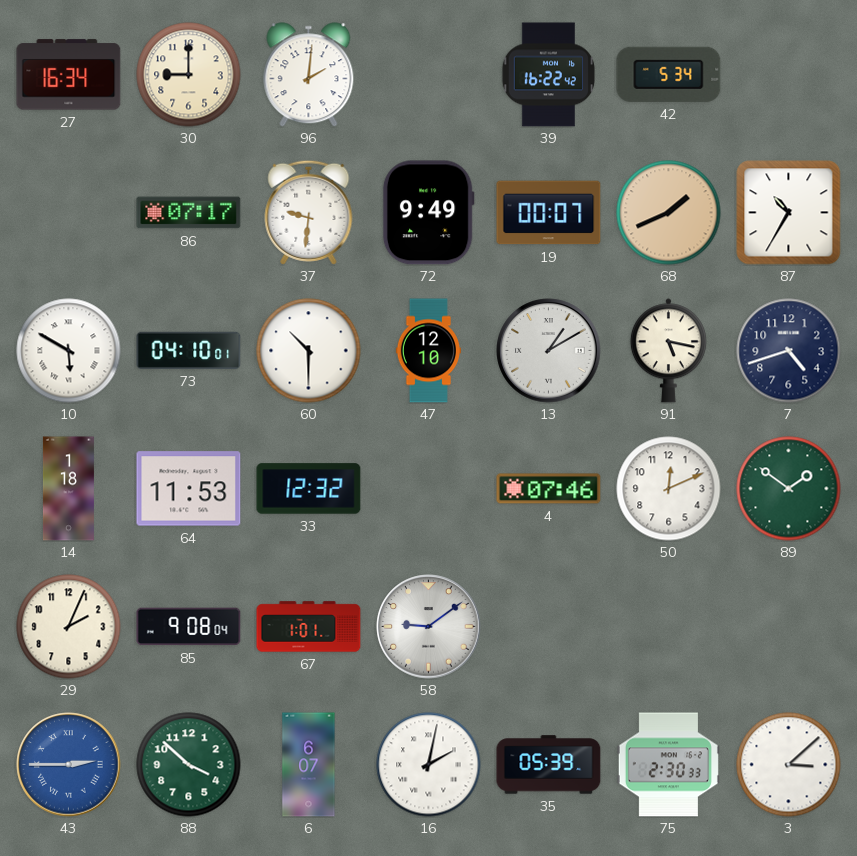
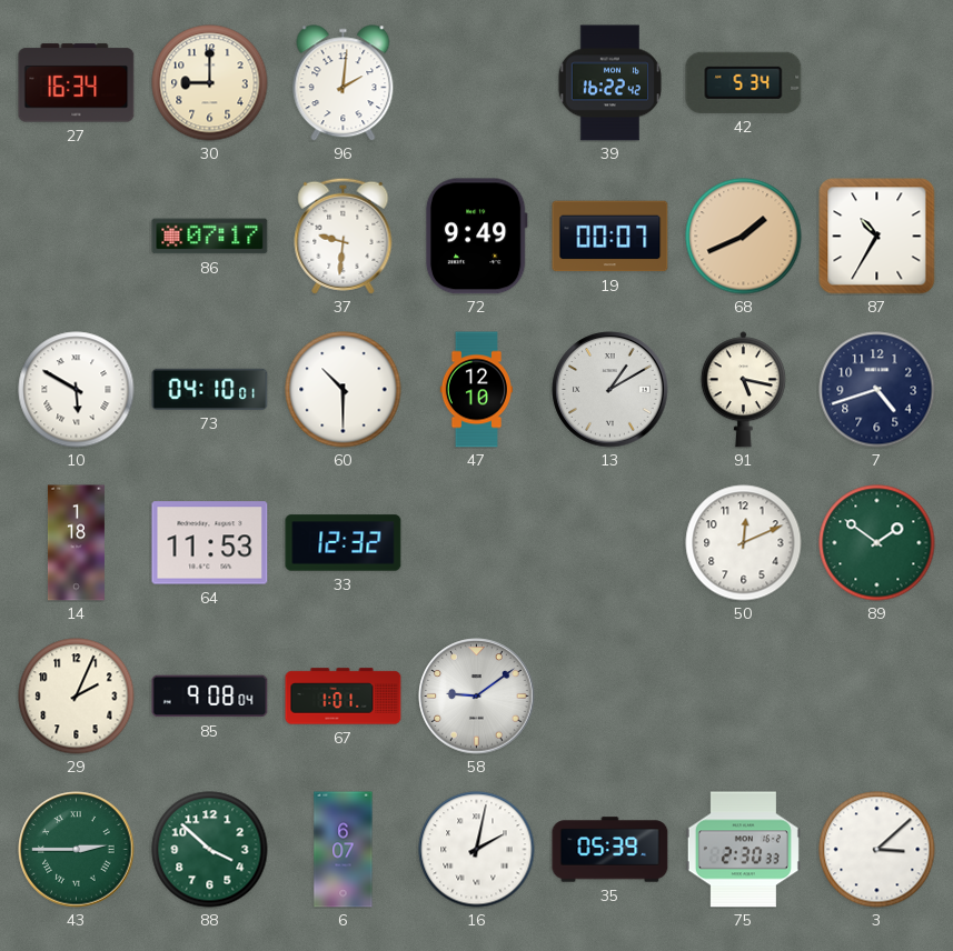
4: 07:46 -> none (549, 489)
43 dial: blue -> green (77, 850)
